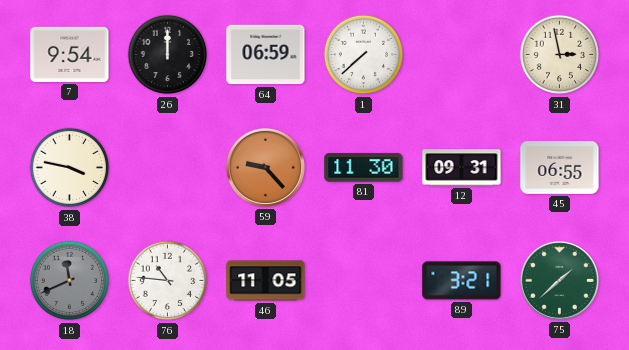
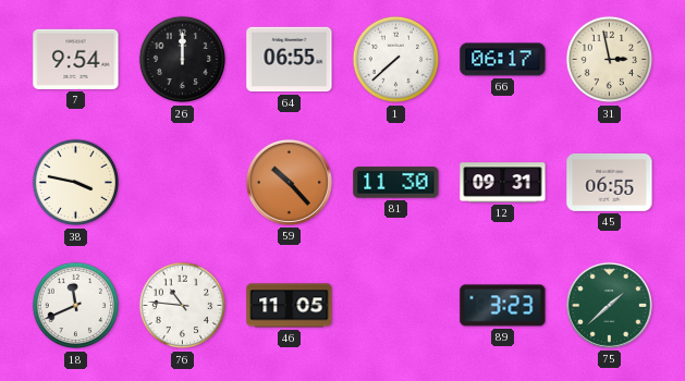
64: 06:59 -> 06:55 (290, 60)
66: none -> 06:17 (503, 60)
59: 9:23 -> 10:23 (289, 182)
18 dial: grey -> white (76, 306)
89: 3:21 -> 3:23 (503, 306)
